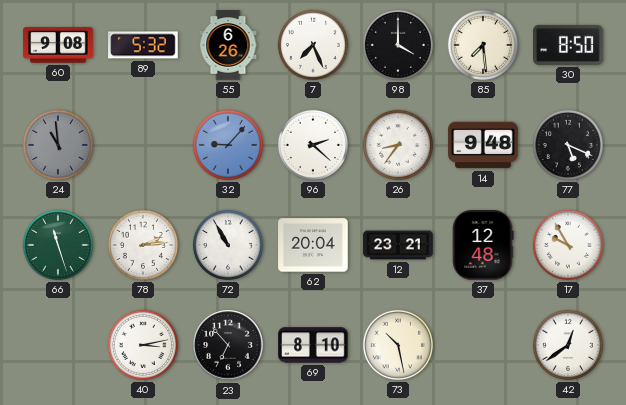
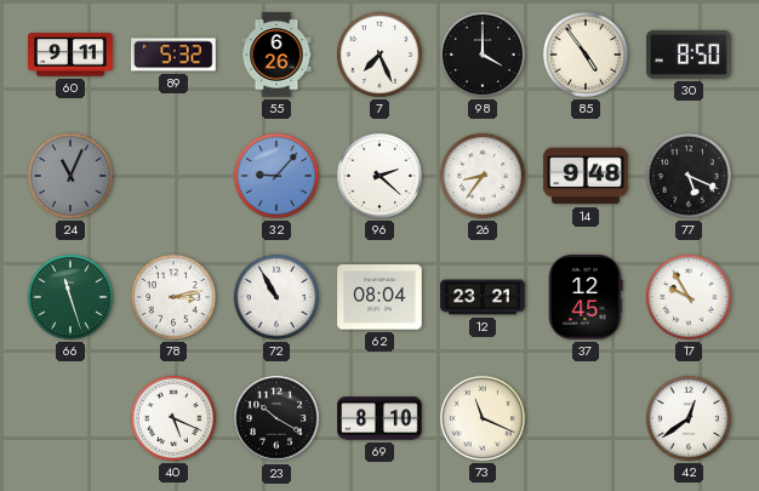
60: 9:08 -> 9:11 (70, 55)
85: 7:29 -> 4:54 (586, 55)
24: 10:59 -> 11:04 (70, 176)
78: 2:14 -> 3:13 (173, 297)
62: 20:04 -> 08:04 (379, 297)
37: 12:48 -> 12:45 (586, 297)
40: 3:13 -> 5:19 (173, 418)
23: 6:53 -> 10:20 (276, 418)
73: 10:28 -> 11:19 (483, 418)
